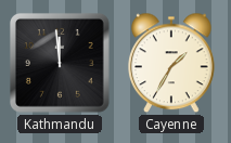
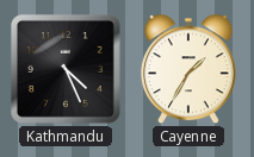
Kathmandu: 11:59 -> 4:26 (66, 69)
